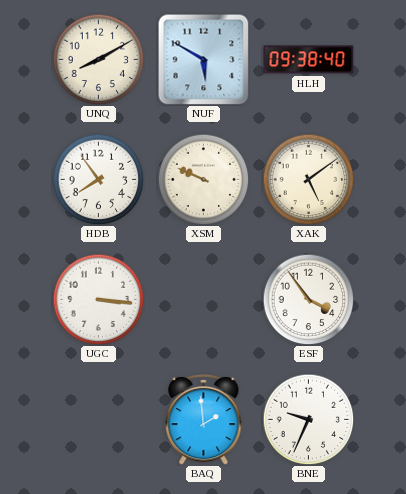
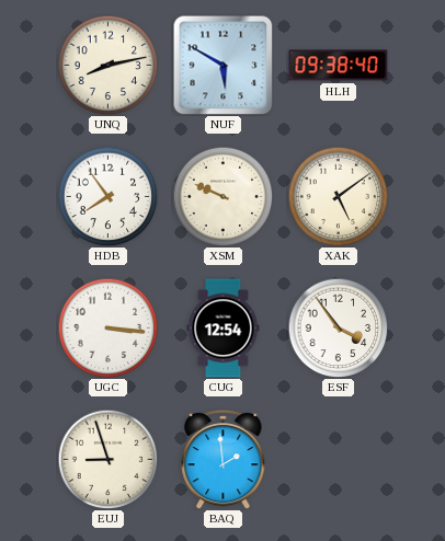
UNQ: 8:10 -> 8:13 (107, 65)
CUG: none -> 12:54 (224, 329)
EUJ: none -> 8:57 (107, 459)
BNE: 9:34 -> none (308, 419)
